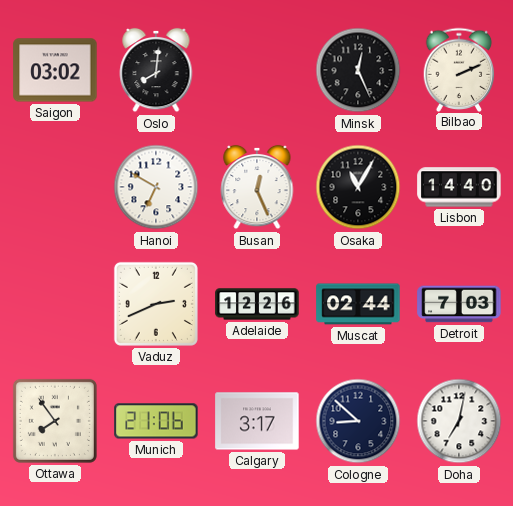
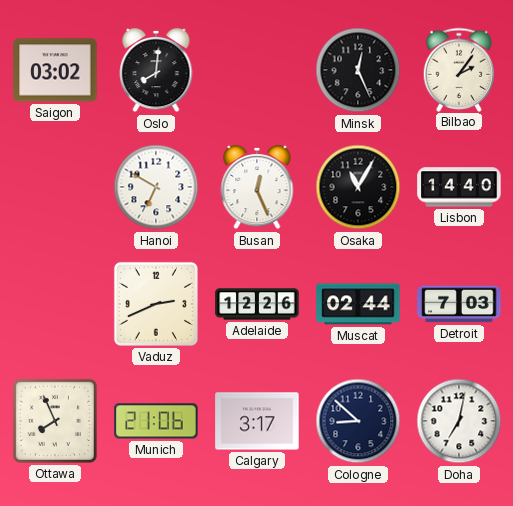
Bilbao: 2:11 -> 2:06 (459, 69)
Ottawa: 7:54 -> 7:56 (55, 421)
